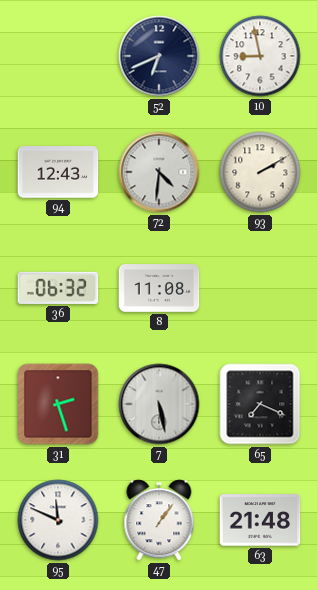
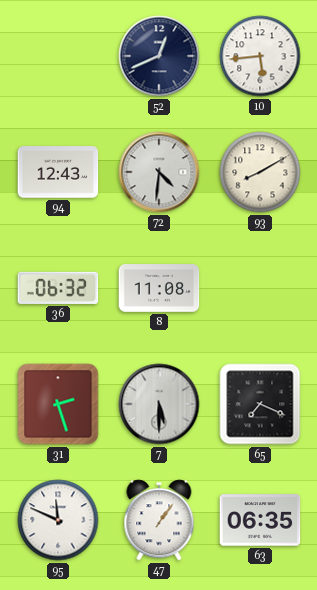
52: 6:41 -> 12:41 (159, 56)
10: 8:58 -> 5:44 (260, 56)
93: 2:10 -> 8:10 (260, 172)
7: 5:28 -> 5:30 (159, 404)
63: 21:48 -> 06:35 (260, 520)
